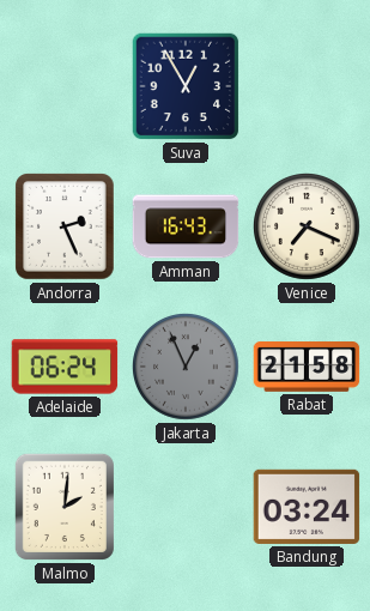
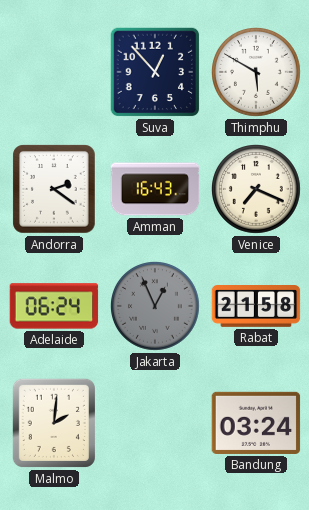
Suva: 12:55 -> 12:53 (155, 72)
Thimphu: none -> 5:50 (257, 73)
Andorra: 2:26 -> 2:21 (54, 189)
